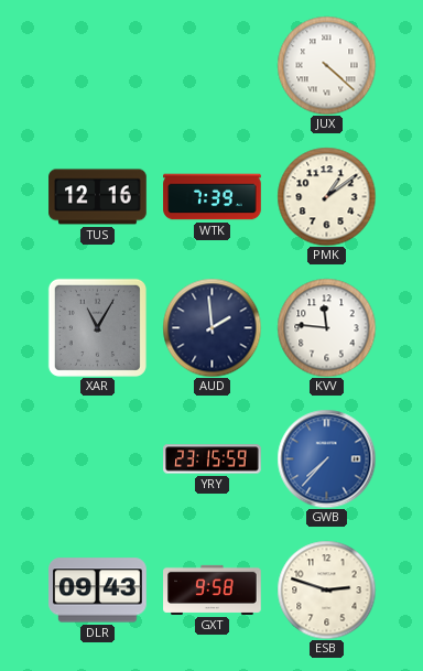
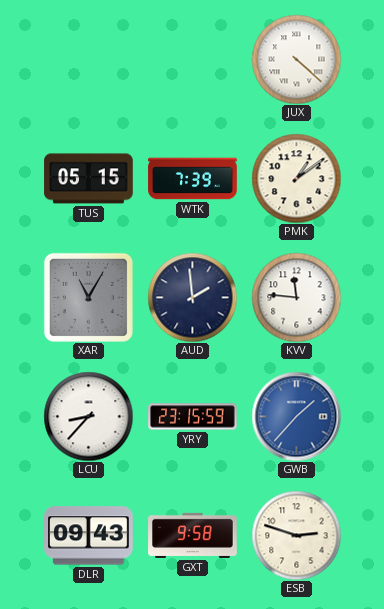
TUS: 12:16 -> 05:15 (89, 179)
LCU: none -> 8:37 (88, 416)
GWB: 7:37 -> 1:37 (296, 416)
